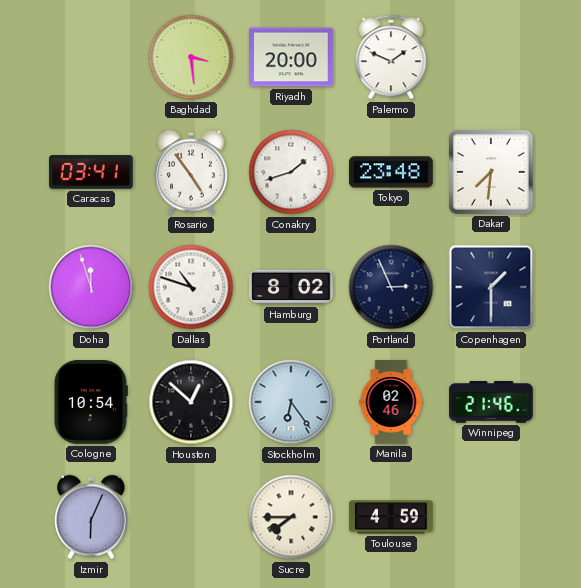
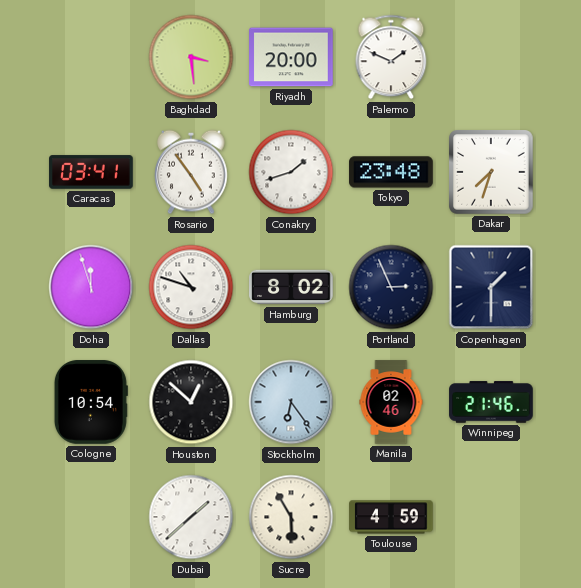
Dakar: 7:31 -> 7:33 (491, 172)
Izmir: 6:04 -> none (92, 517)
Dubai: none -> 1:38 (191, 517)
Sucre: 7:45 -> 5:55 (291, 517)
